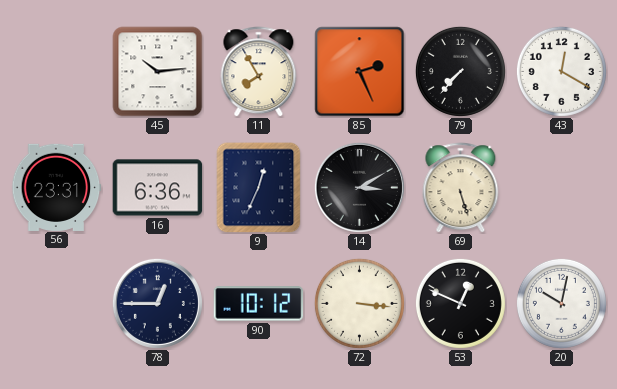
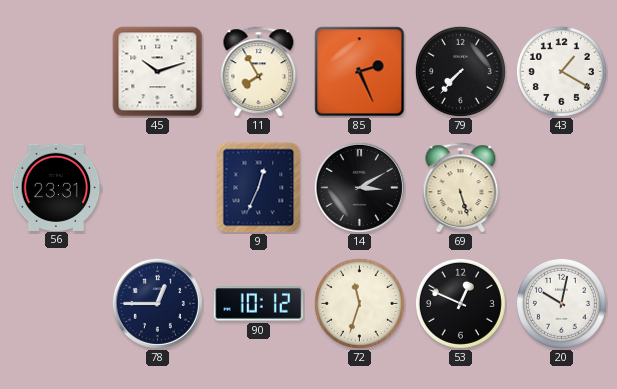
45: 10:14 -> 10:12 (158, 72)
43: 12:20 -> 1:20 (561, 71)
16: 6:36 -> none (158, 188)
72: 3:16 -> 11:33 (359, 303)
